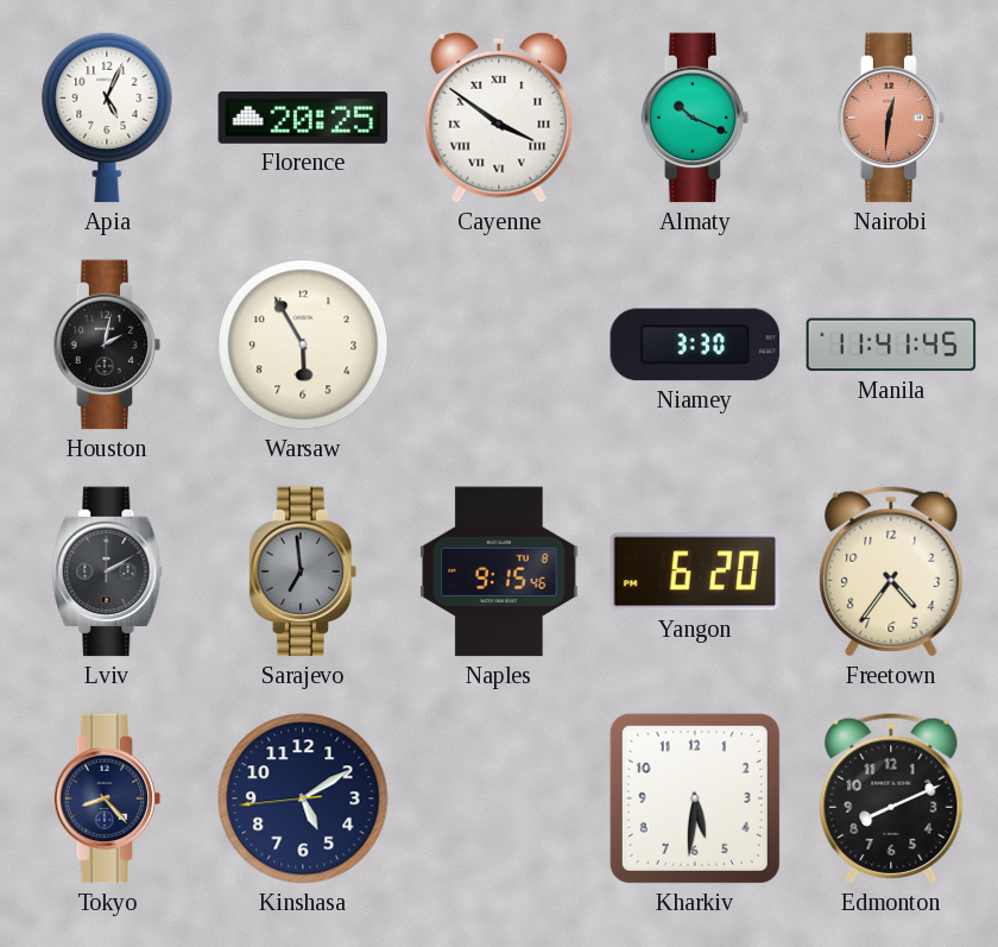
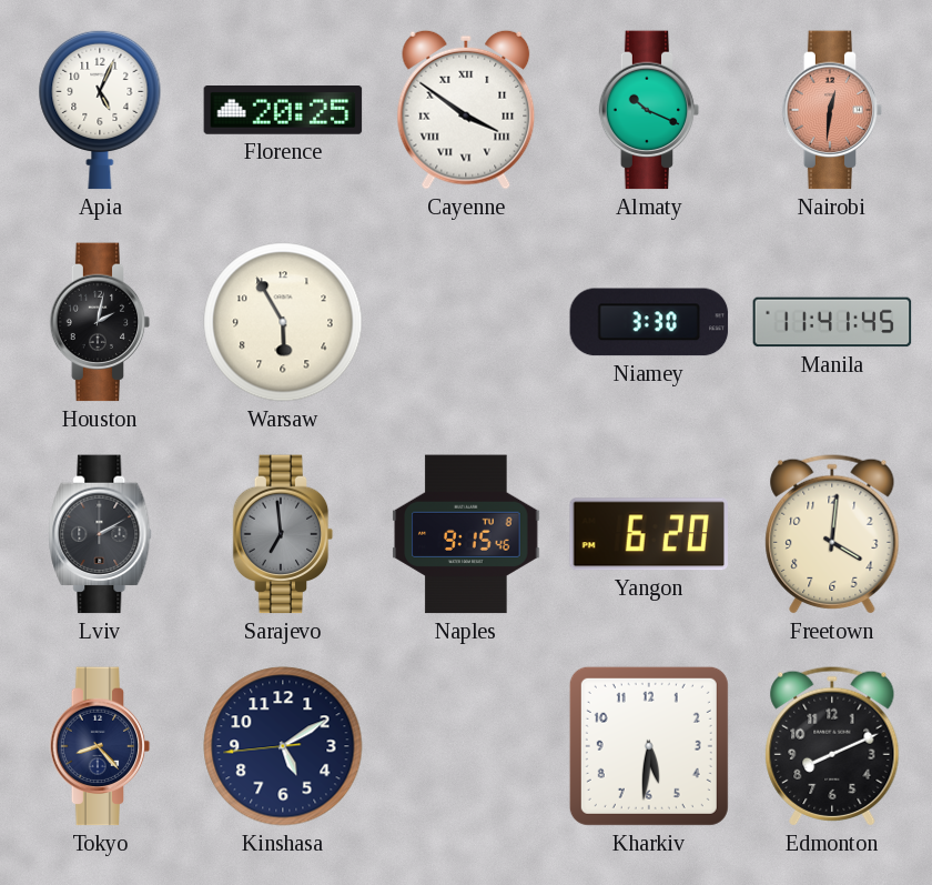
Freetown: 4:36 -> 4:01 (832, 534)
